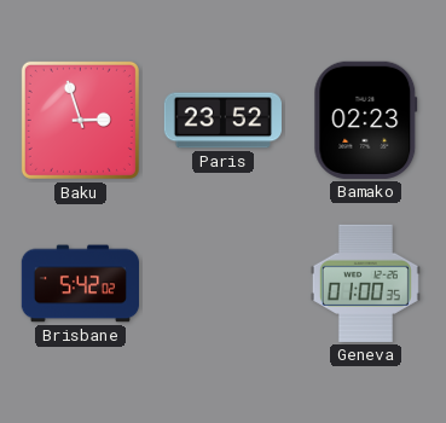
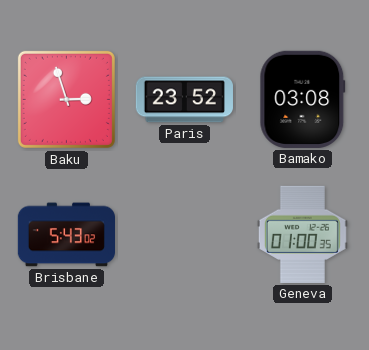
Bamako: 02:23 -> 03:08 (303, 99)
Brisbane: 5:42 -> 5:43 (66, 235)
